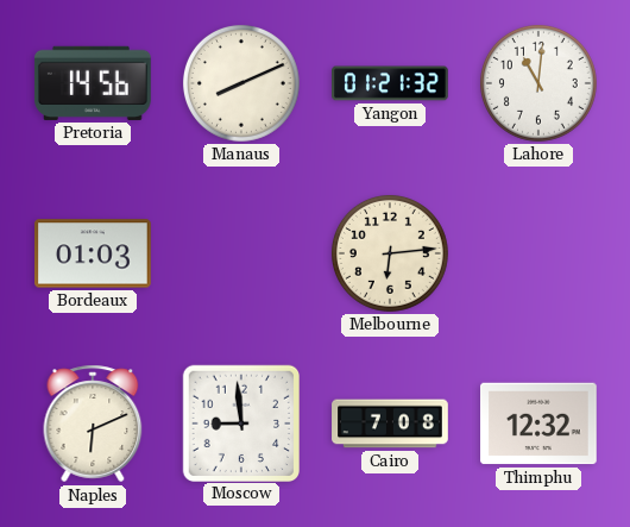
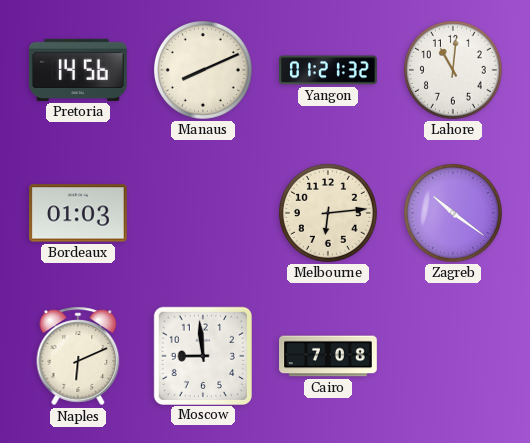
Zagreb: none -> 10:21 (453, 213)
Thimphu: 12:32 -> none (540, 424)
